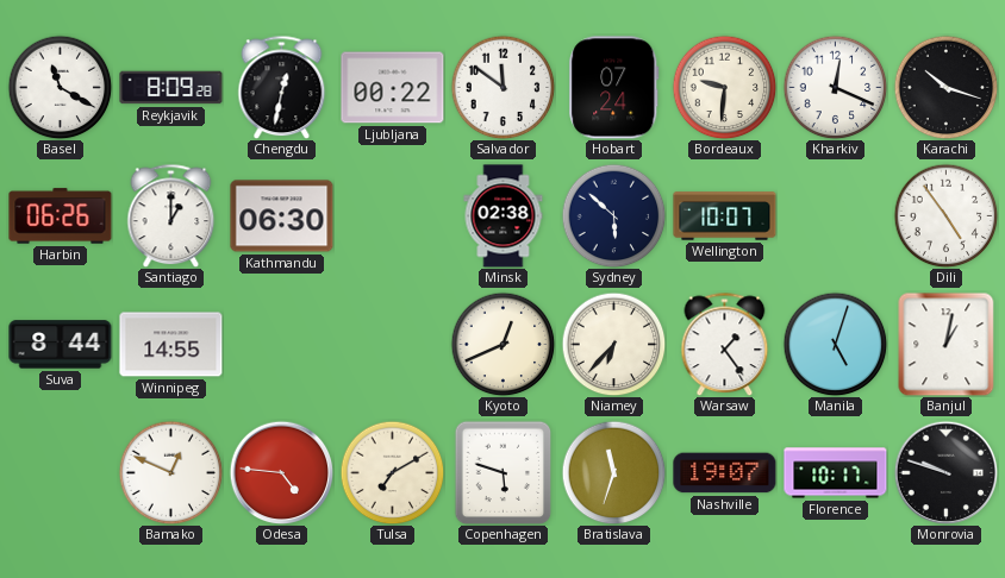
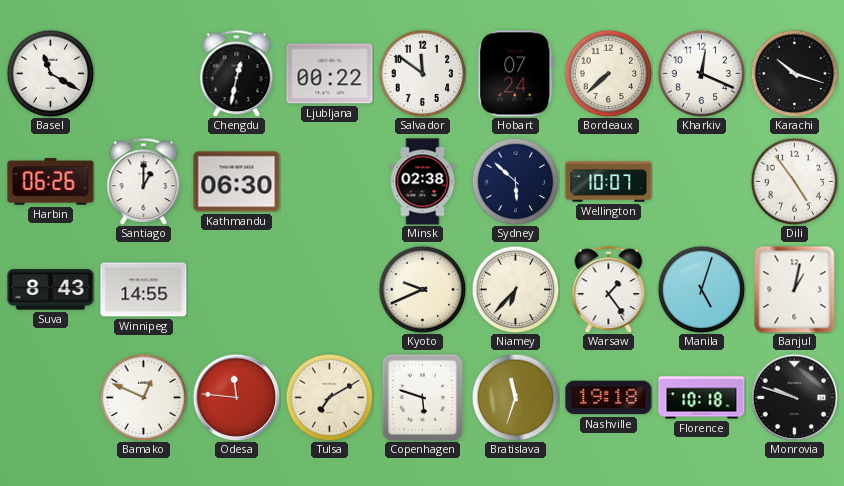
Reykjavik: 8:09 -> none (171, 88)
Bordeaux: 9:31 -> 7:38 (608, 73)
Suva: 8:44 -> 8:43 (51, 290)
Kyoto: 12:41 -> 9:41 (422, 289)
Odesa: 4:46 -> 11:46 (236, 397)
Nashville: 19:07 -> 19:18 (609, 398)
Florence: 10:17 -> 10:18 (702, 398)
